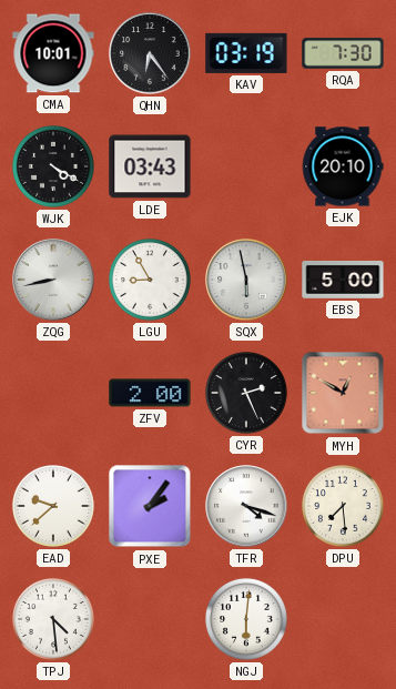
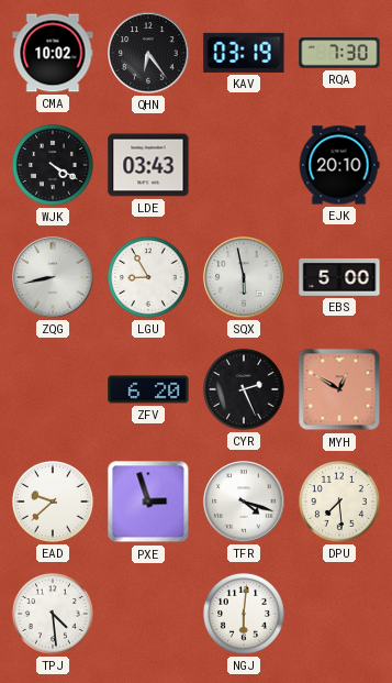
CMA: 10:01 -> 10:02 (53, 53)
ZFV: 2:00 -> 6:20 (148, 389)
PXE: 2:06 -> 2:57 (148, 502)
